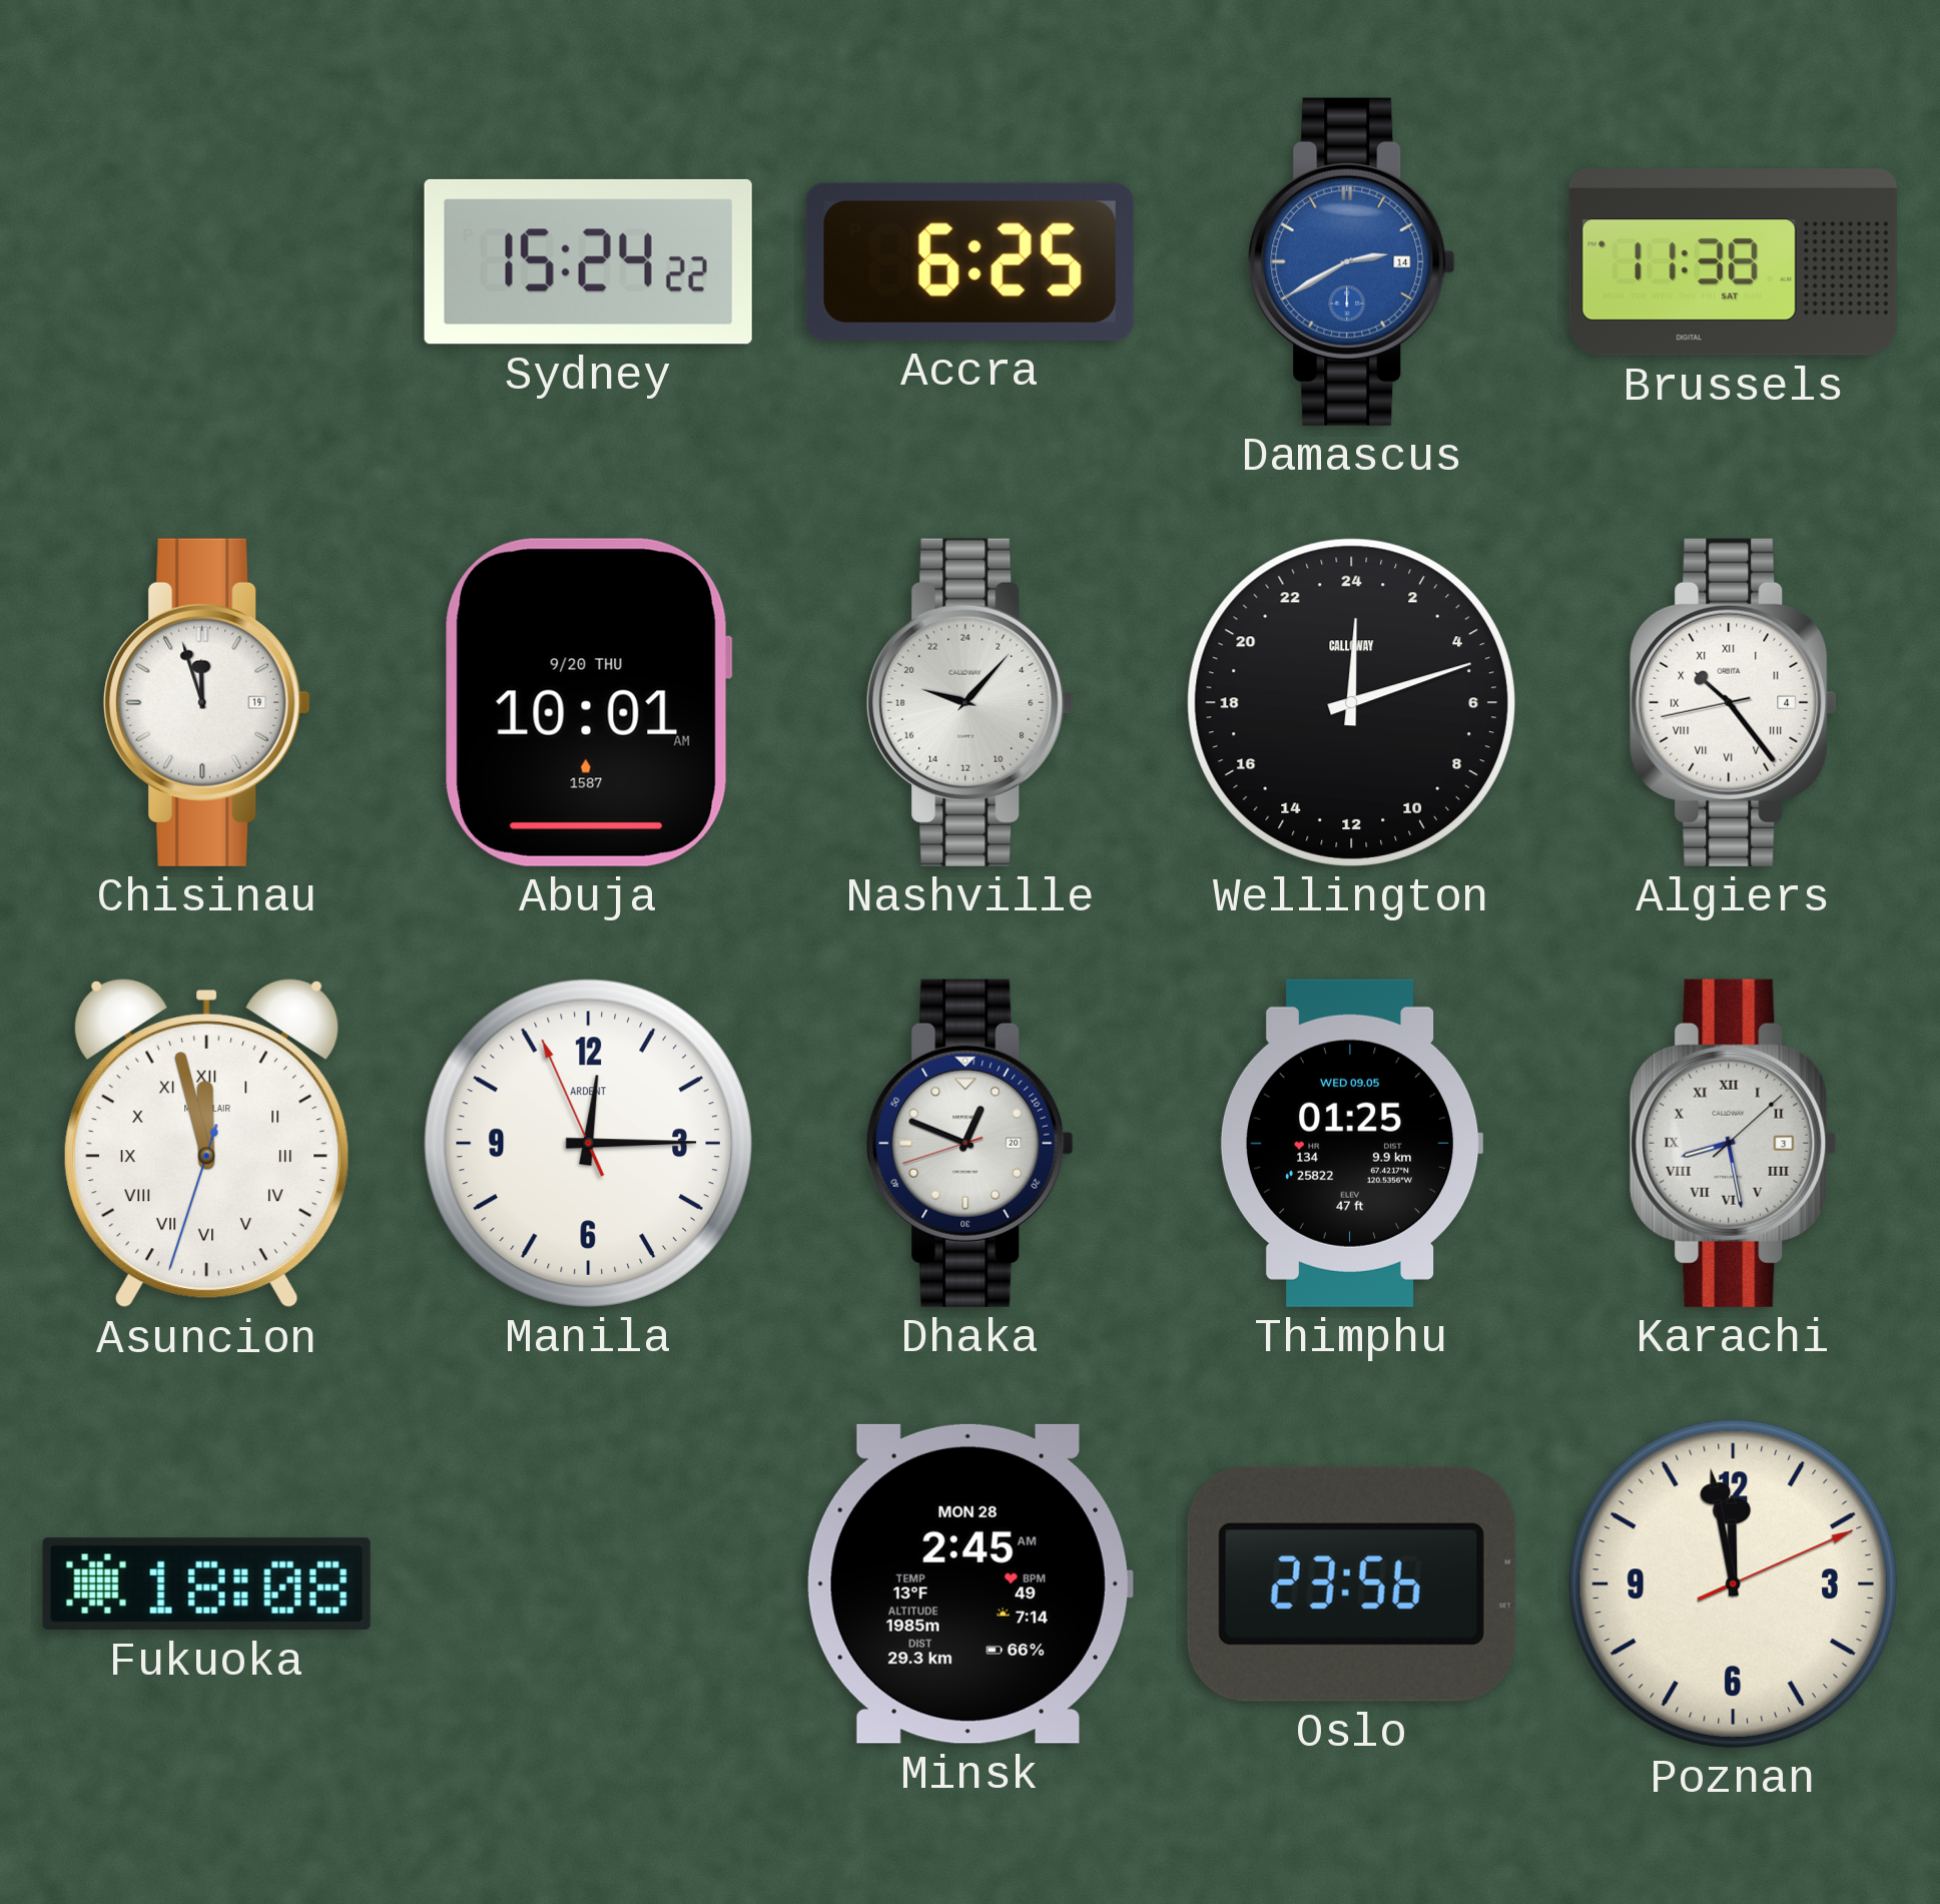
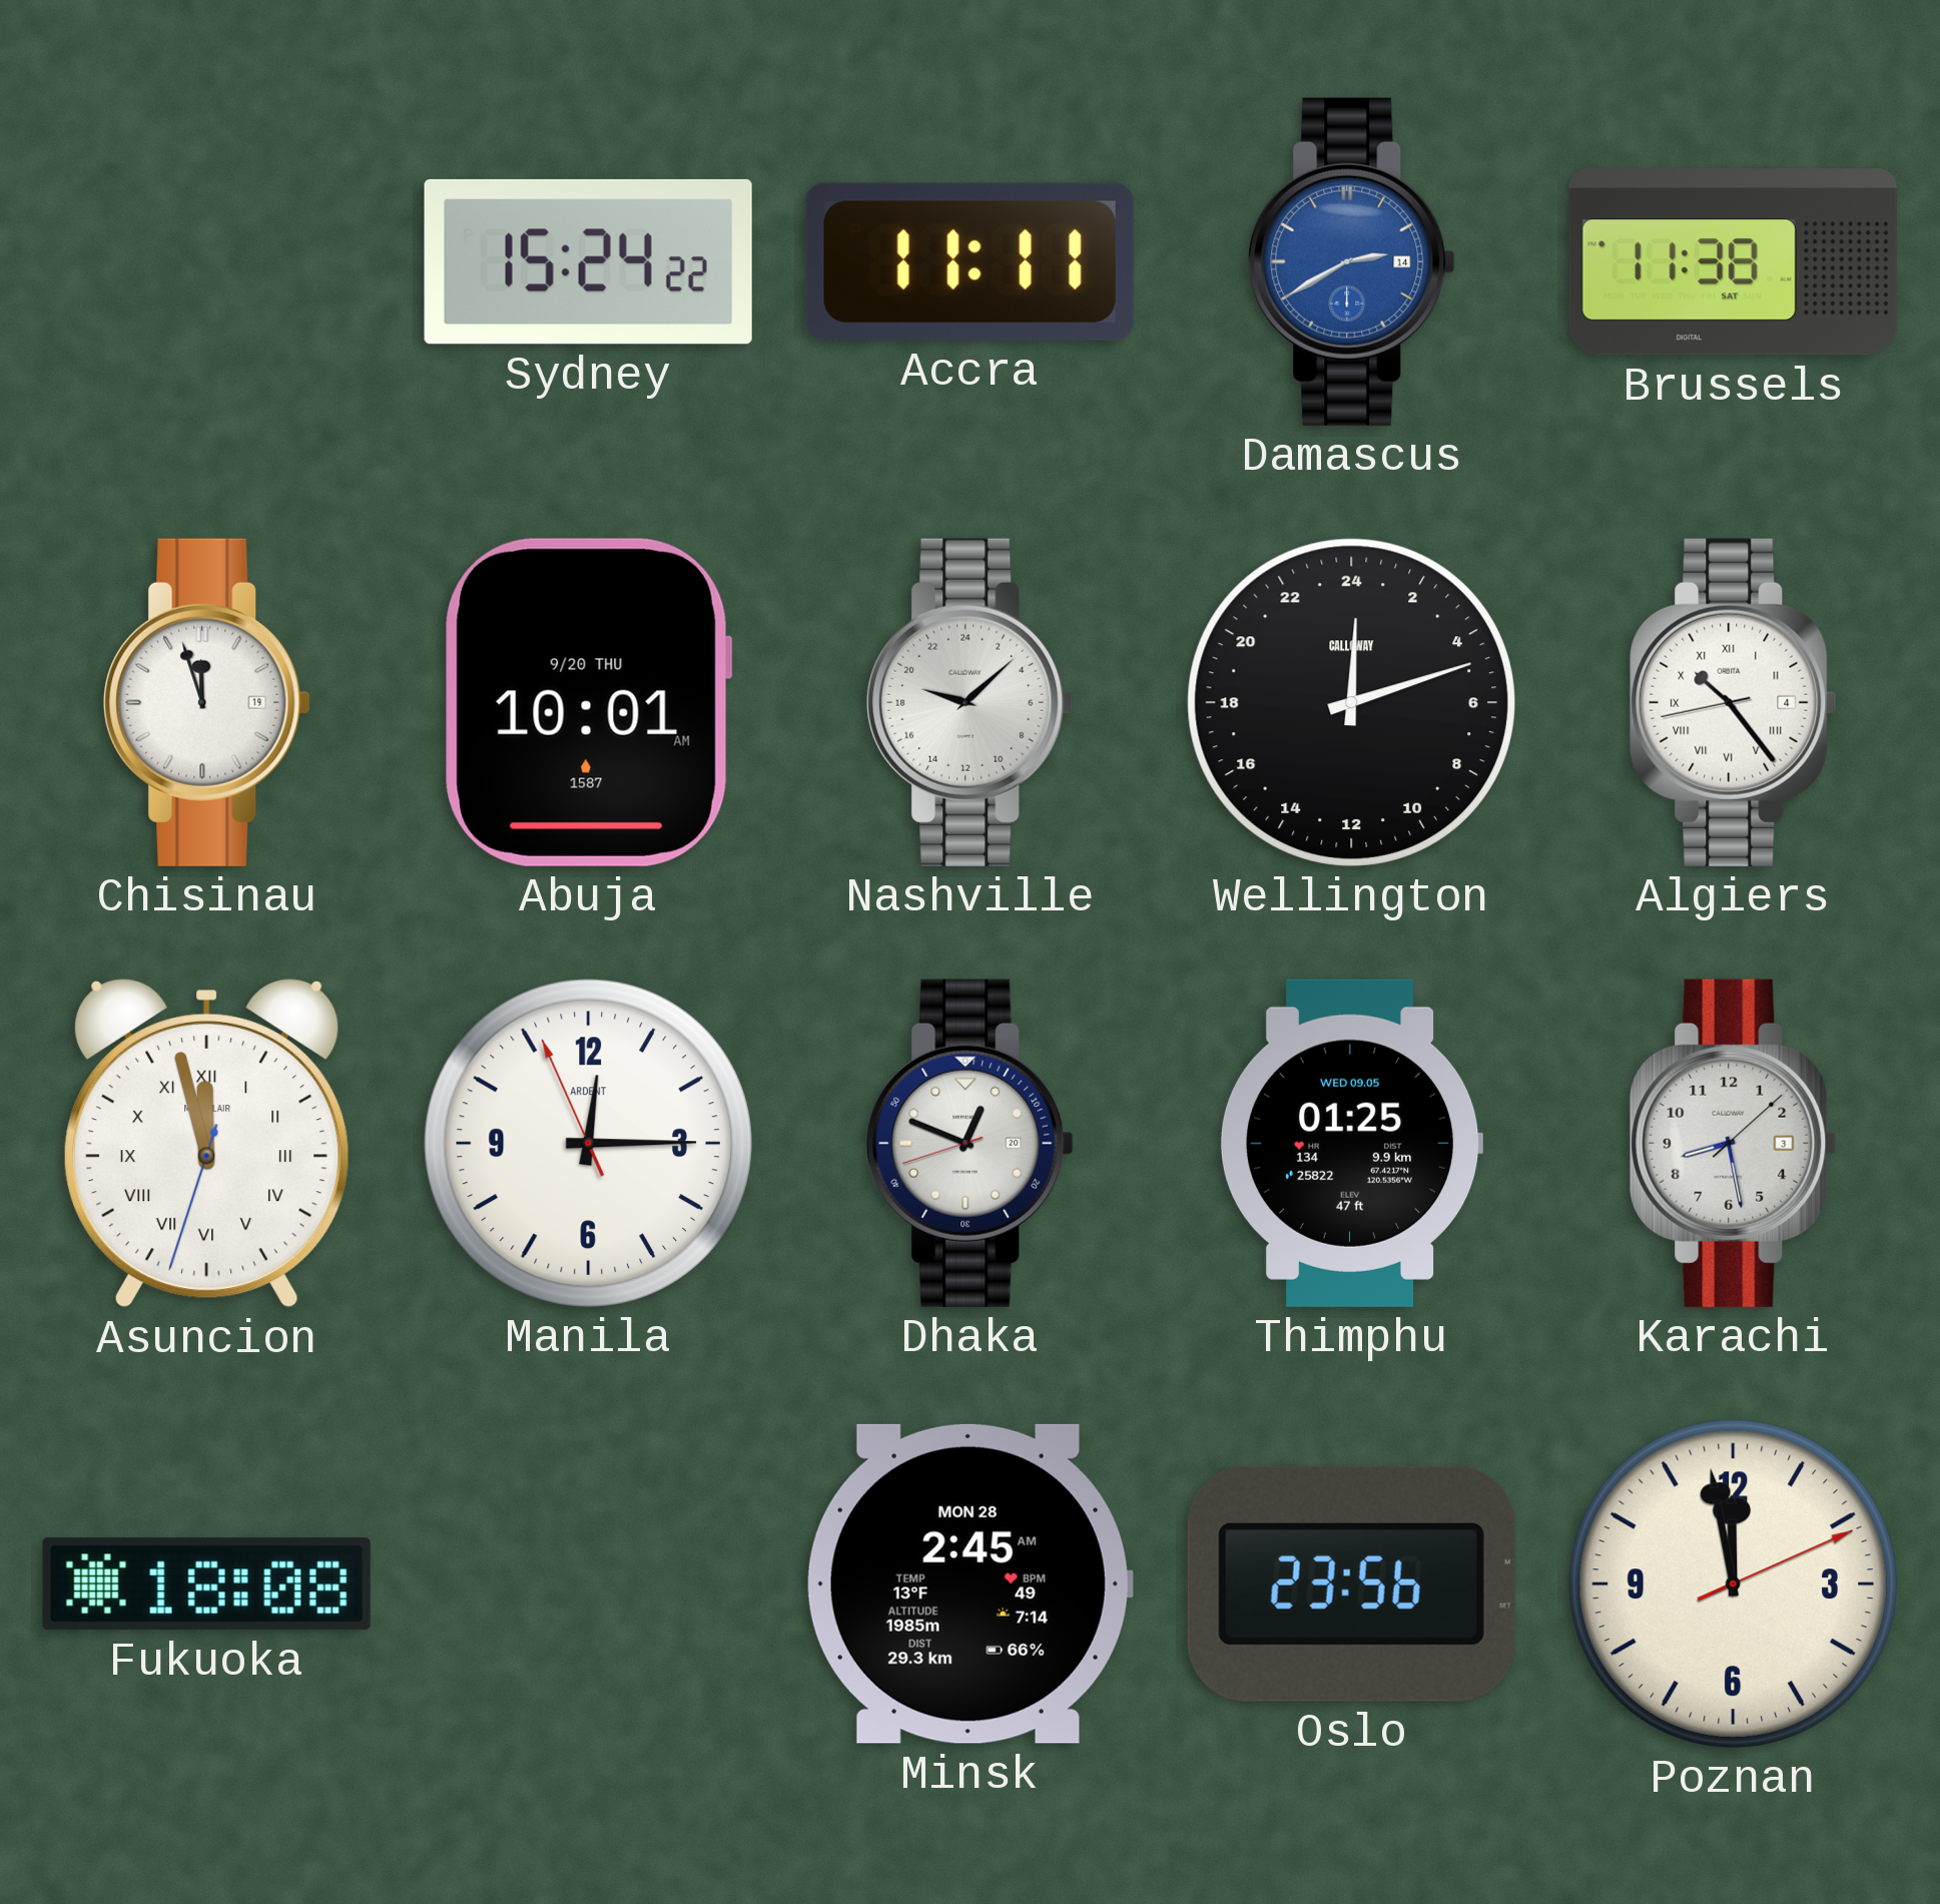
Accra: 6:25 -> 11:11 (969, 261)
Nashville: 19:07 -> 19:08 (971, 702)
Karachi numerals: Roman -> Arabic (1734, 1143)
